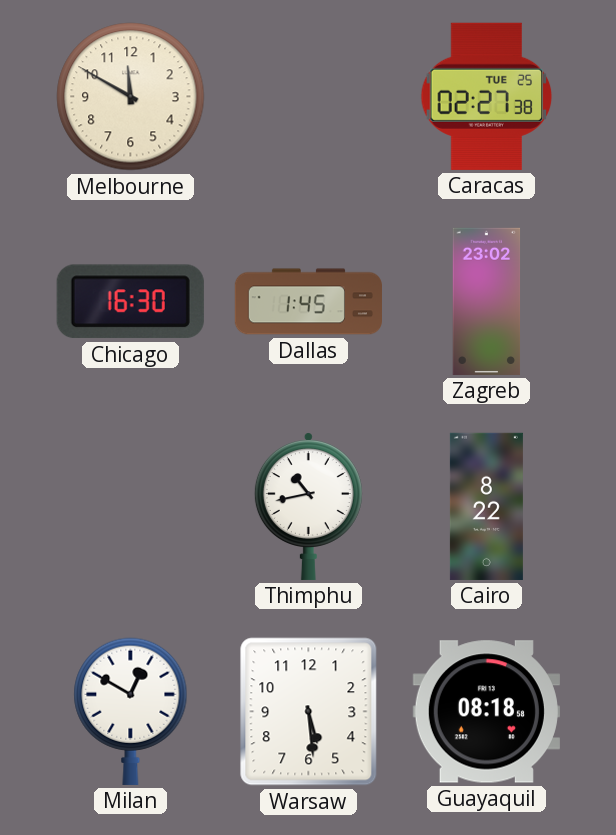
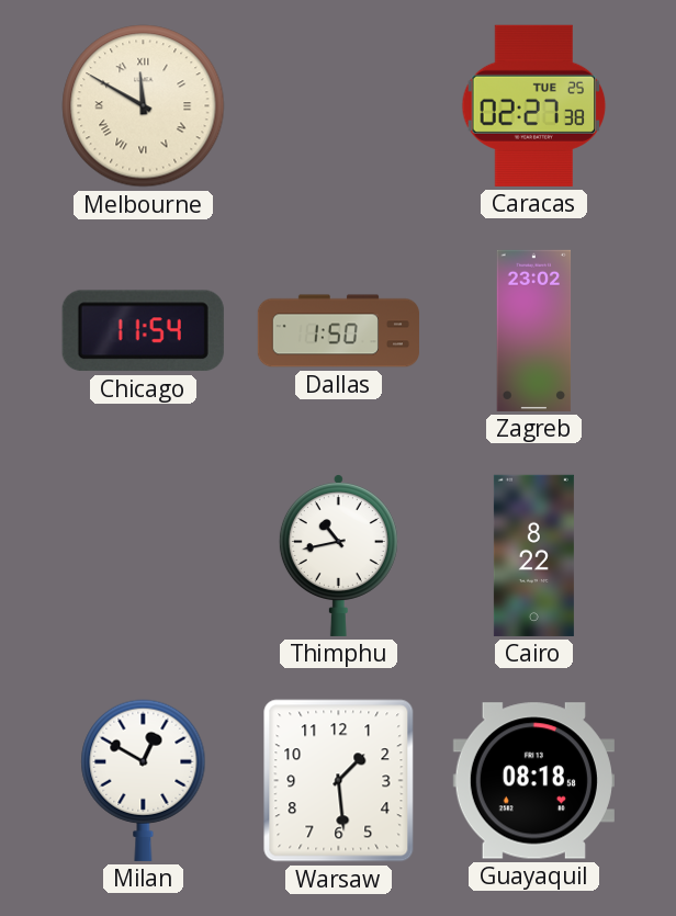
Melbourne numerals: Arabic -> Roman (144, 106)
Chicago: 16:30 -> 11:54 (143, 331)
Dallas: 1:45 -> 1:50 (338, 331)
Warsaw: 5:29 -> 1:29 (339, 781)
